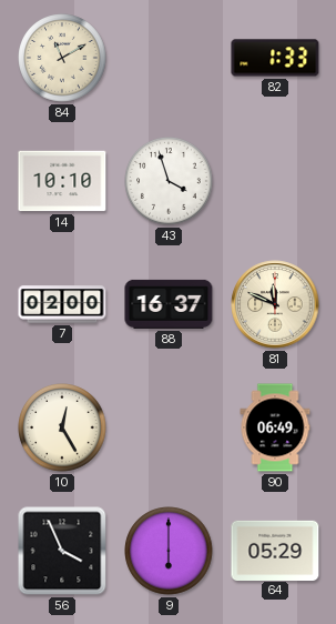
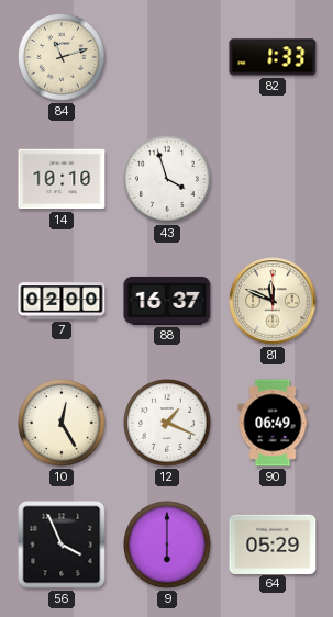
84: 11:10 -> 11:12 (62, 57)
12: none -> 1:19 (167, 423)
